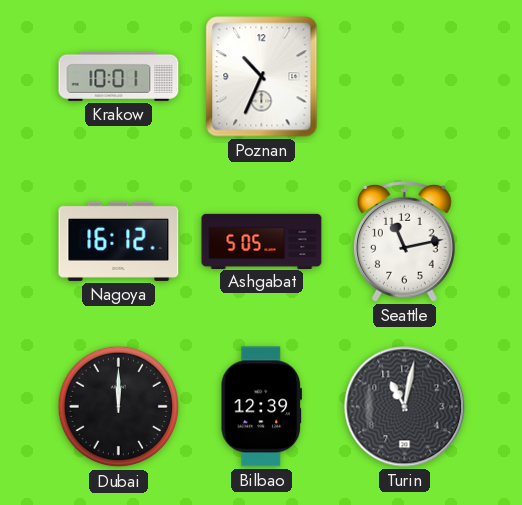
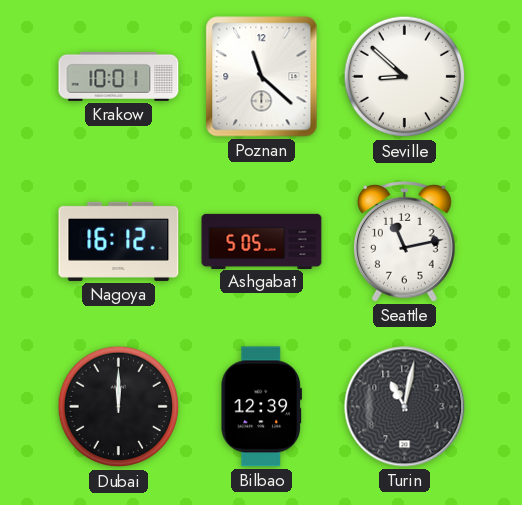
Poznan: 10:34 -> 11:22 (262, 77)
Seville: none -> 8:52 (405, 77)
